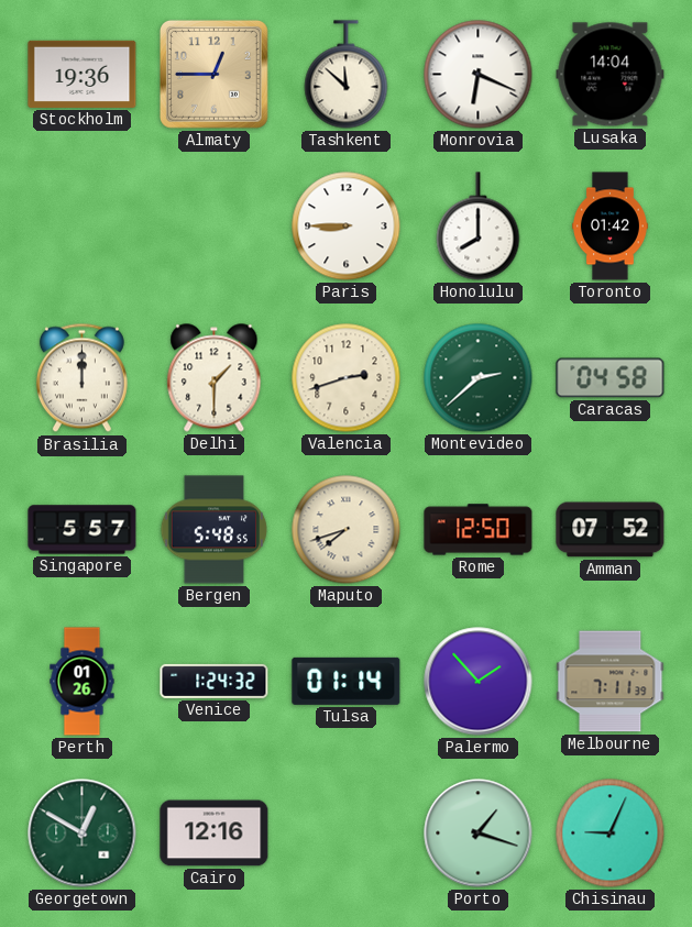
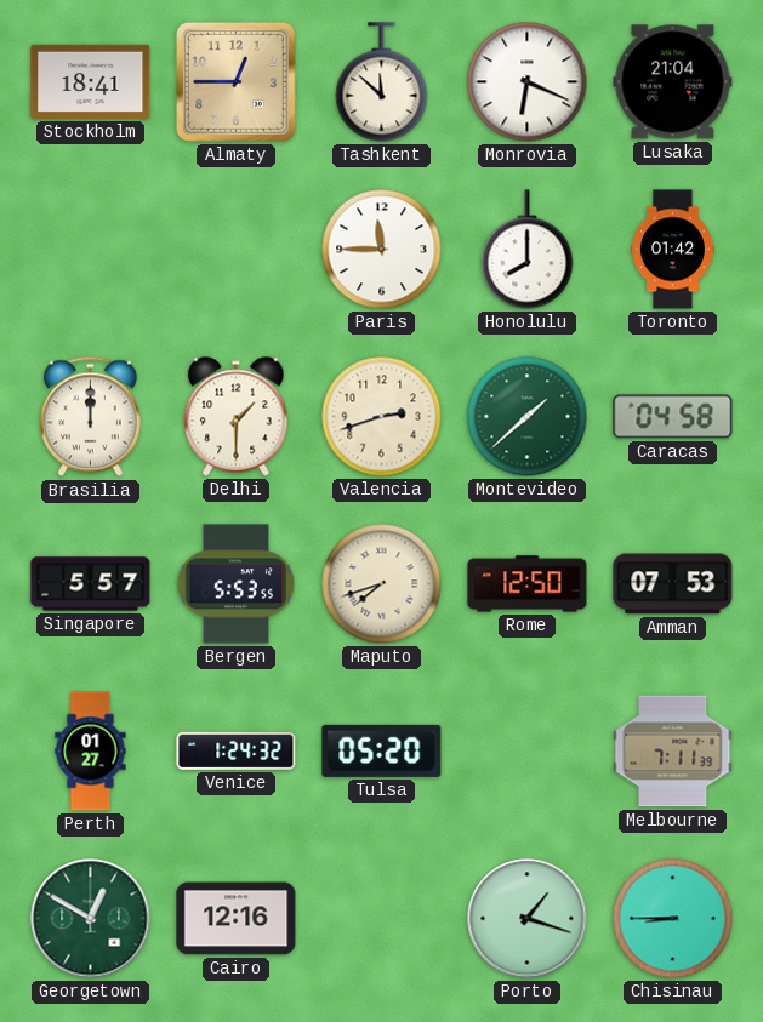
Stockholm: 19:36 -> 18:41 (91, 81)
Lusaka: 14:04 -> 21:04 (673, 82)
Paris: 8:45 -> 11:45 (382, 250)
Montevideo: 2:38 -> 1:38 (528, 417)
Bergen: 5:48 -> 5:53 (237, 584)
Amman: 07:52 -> 07:53 (673, 584)
Perth: 01:26 -> 01:27 (91, 752)
Tulsa: 01:14 -> 05:20 (382, 750)
Palermo: 1:53 -> none (479, 682)
Chisinau: 9:04 -> 8:45 (673, 919)
